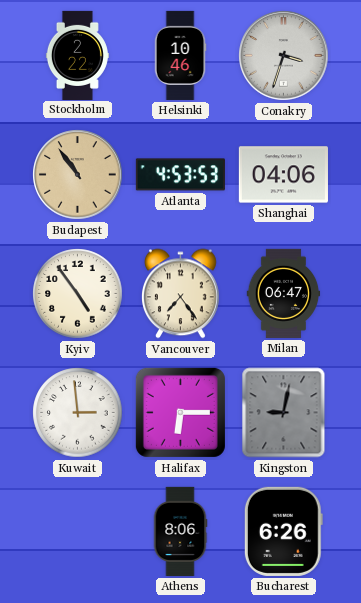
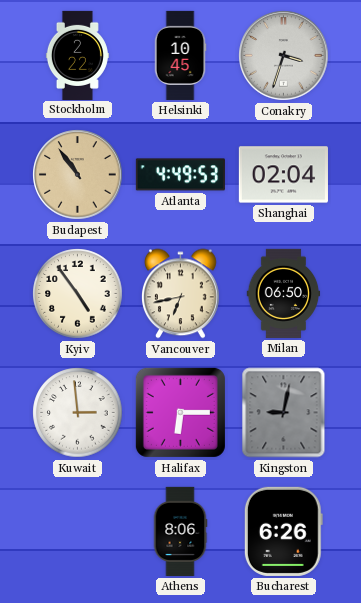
Helsinki: 10:46 -> 10:45 (180, 55)
Atlanta: 4:53 -> 4:49 (180, 175)
Shanghai: 04:06 -> 02:04 (283, 175)
Vancouver: 7:24 -> 6:43 (181, 294)
Milan: 06:47 -> 06:50 (284, 293)
